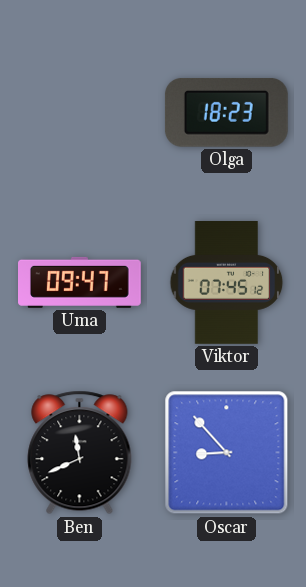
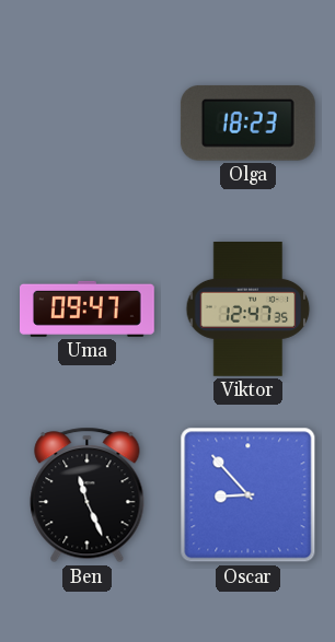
Viktor: 07:45 -> 12:47 (249, 310)
Ben: 11:41 -> 11:26 (88, 495)
